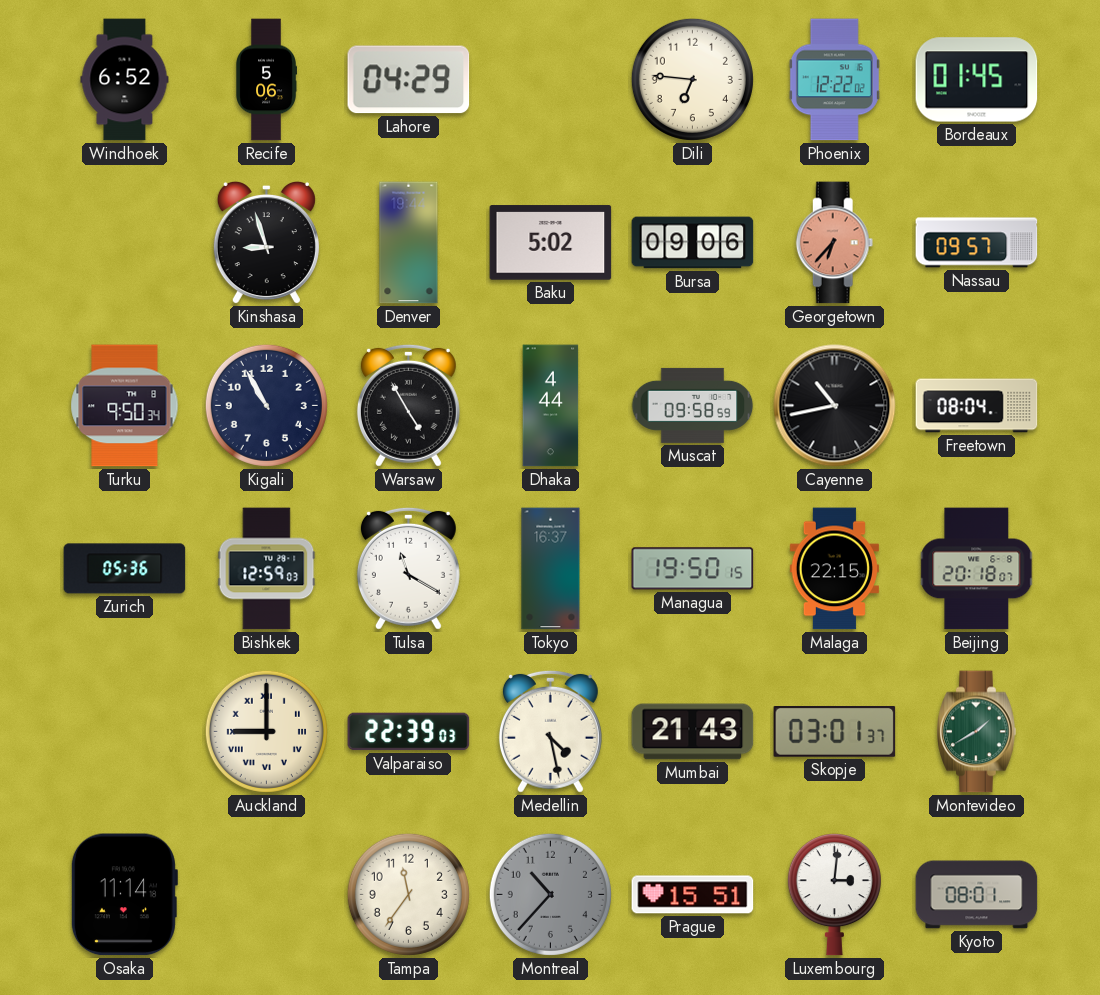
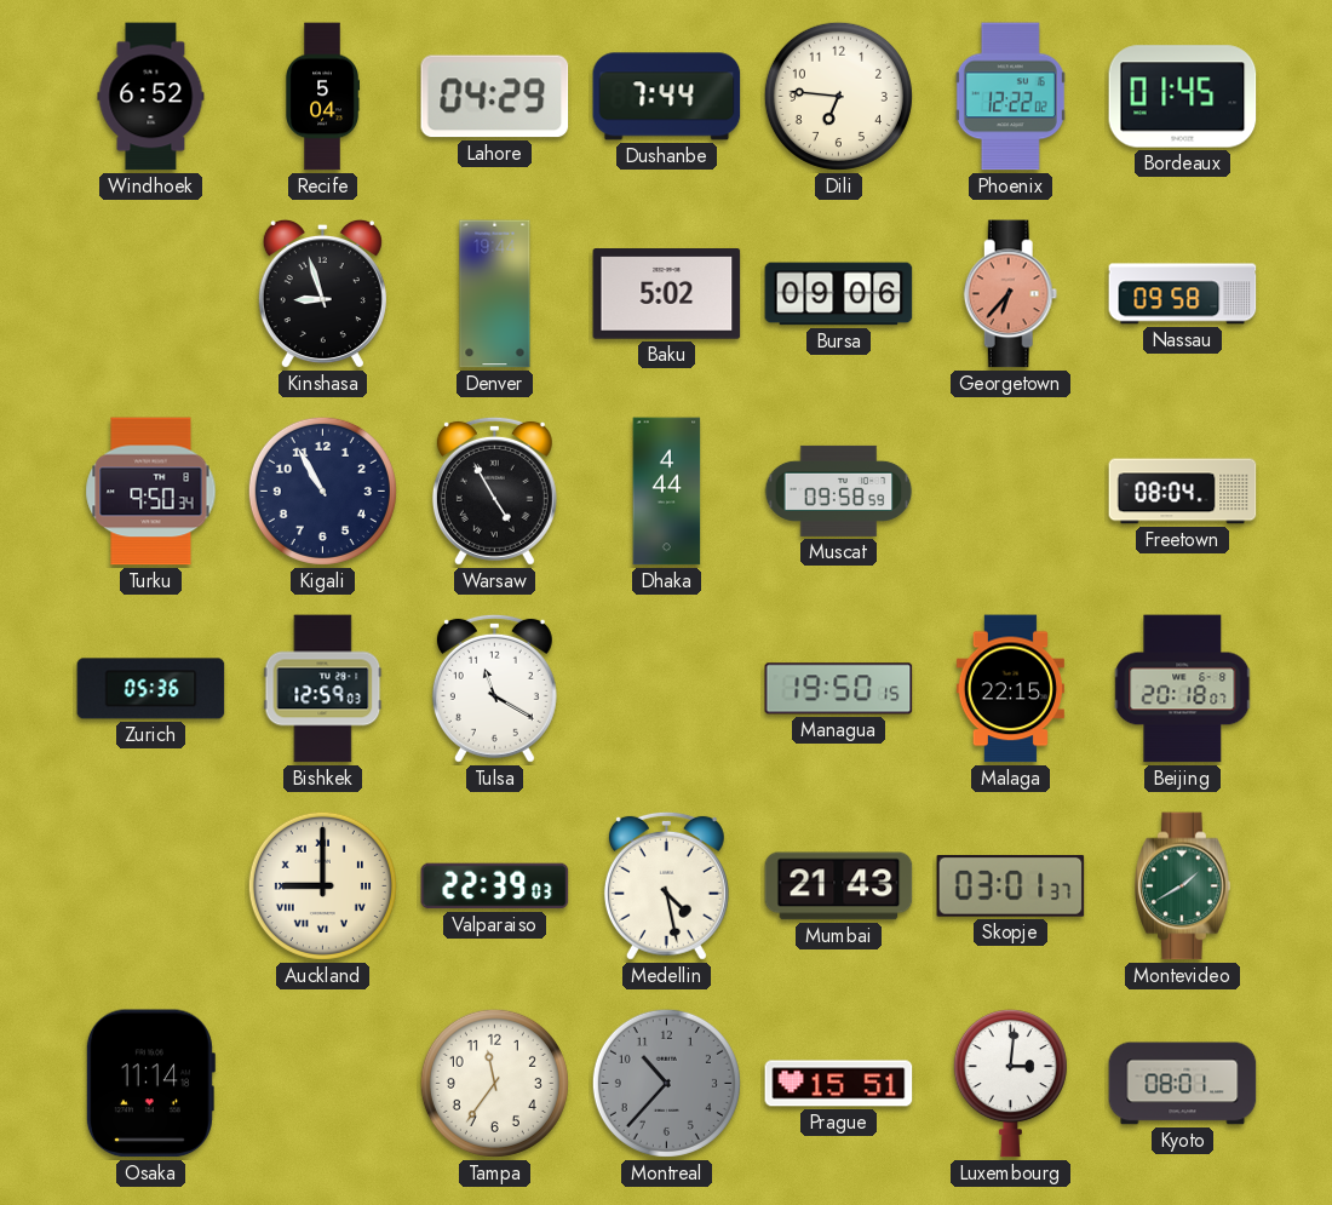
Recife: 5:06 -> 5:04 (322, 97)
Dushanbe: none -> 7:44 (667, 97)
Nassau: 09:57 -> 09:58 (1183, 294)
Cayenne: 10:43 -> none (835, 406)
Tokyo: 16:37 -> none (551, 569)
